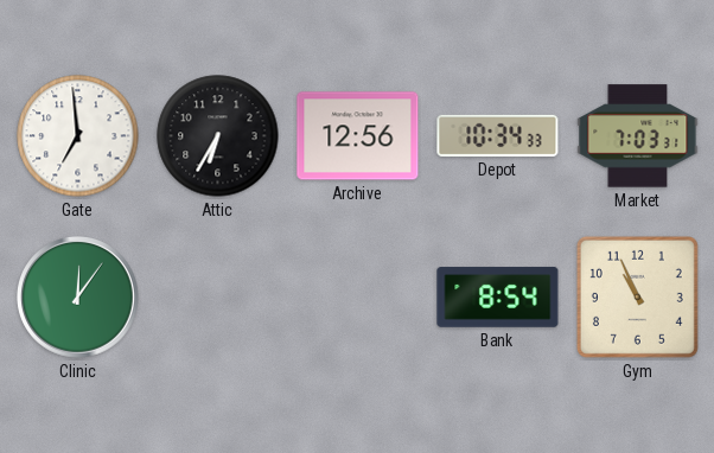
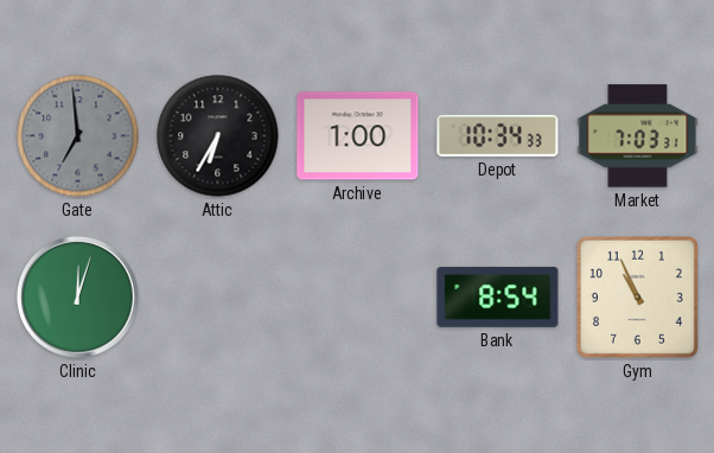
Gate dial: white -> grey (78, 136)
Archive: 12:56 -> 1:00 (358, 136)
Clinic: 12:06 -> 12:03 (78, 298)
